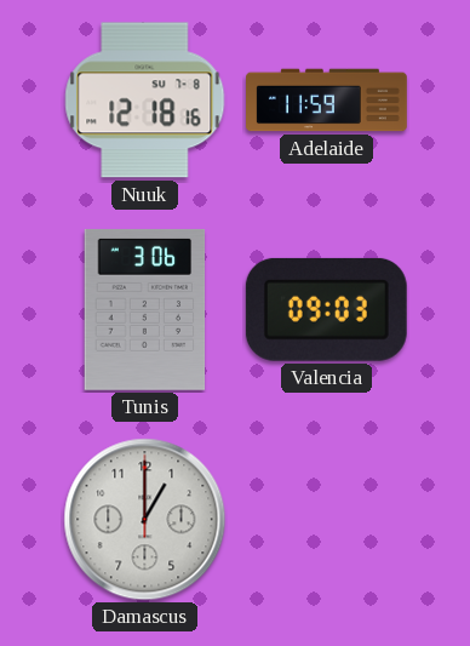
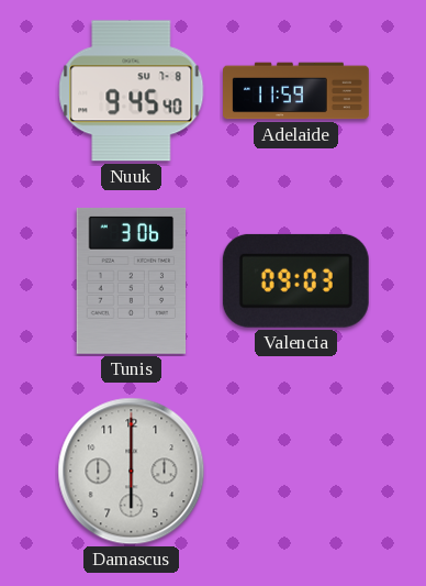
Nuuk: 12:18 -> 9:45 (132, 91)
Damascus: 1:00 -> 6:00 (132, 472)
